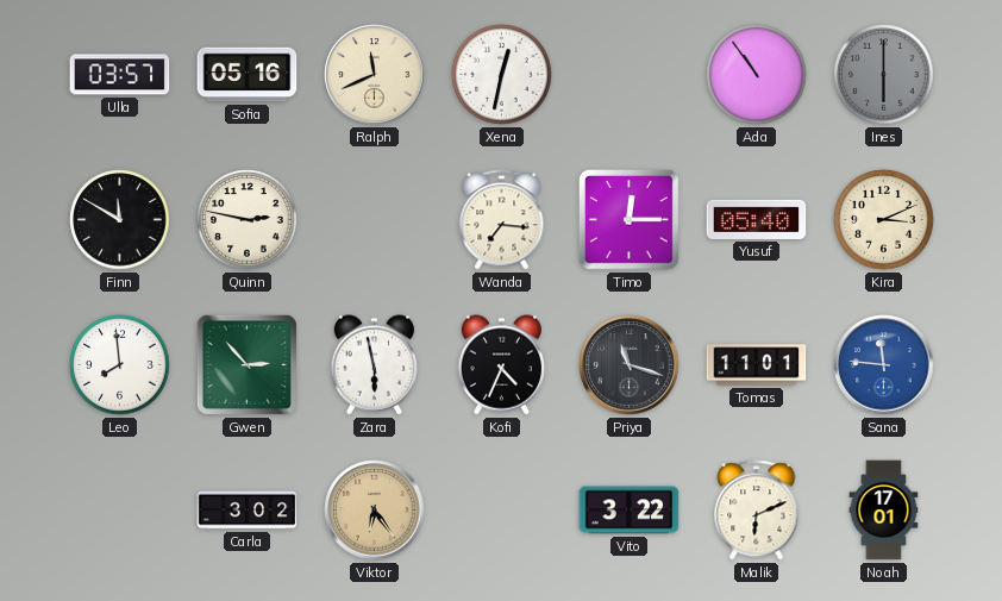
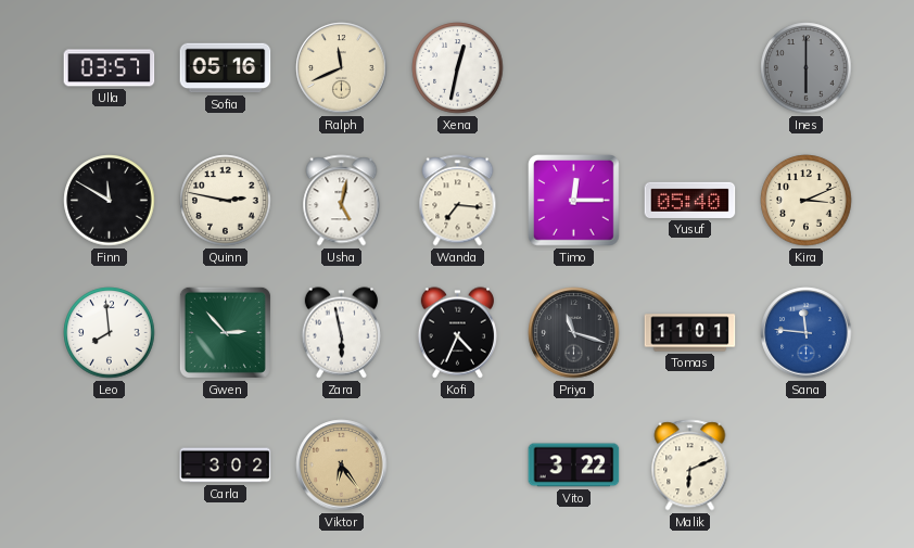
Ada: 10:54 -> none (757, 75)
Usha: none -> 5:02 (342, 201)
Noah: 17:01 -> none (884, 511)
